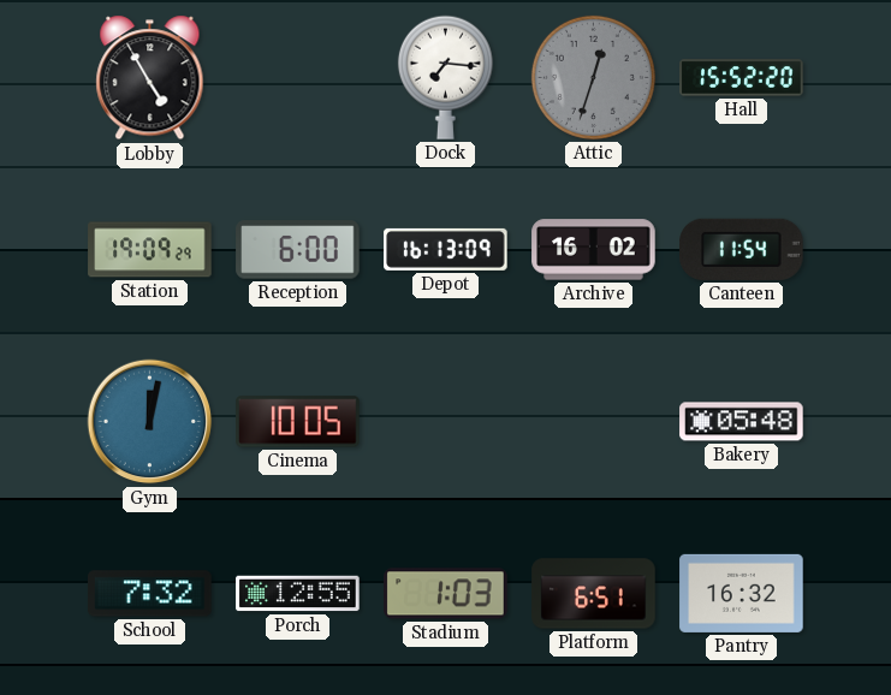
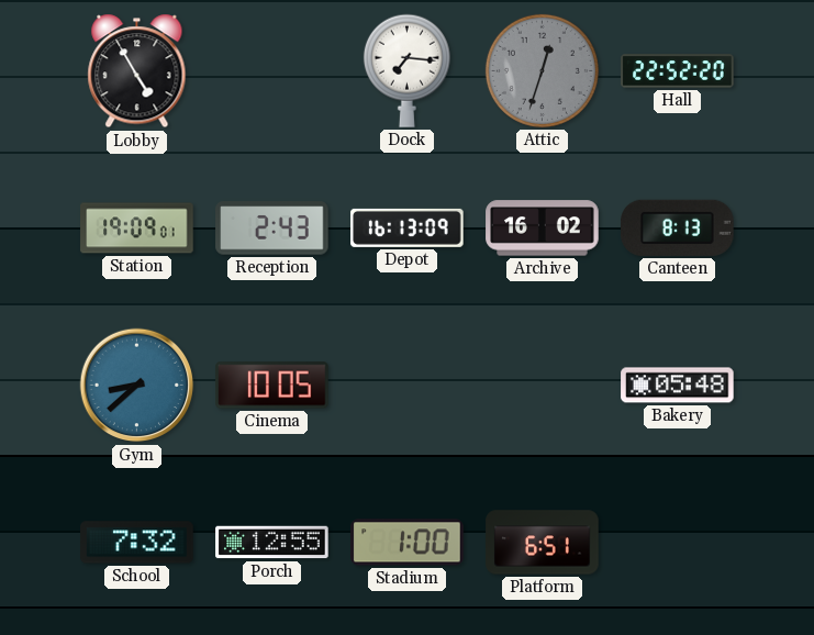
Hall: 15:52 -> 22:52 (678, 71)
Station: 19:09:29 -> 19:09:01 (137, 229)
Reception: 6:00 -> 2:43 (272, 229)
Canteen: 11:54 -> 8:13 (678, 227)
Gym: 12:02 -> 8:38 (137, 386)
Stadium: 1:03 -> 1:00 (408, 543)
Pantry: 16:32 -> none (742, 593)
